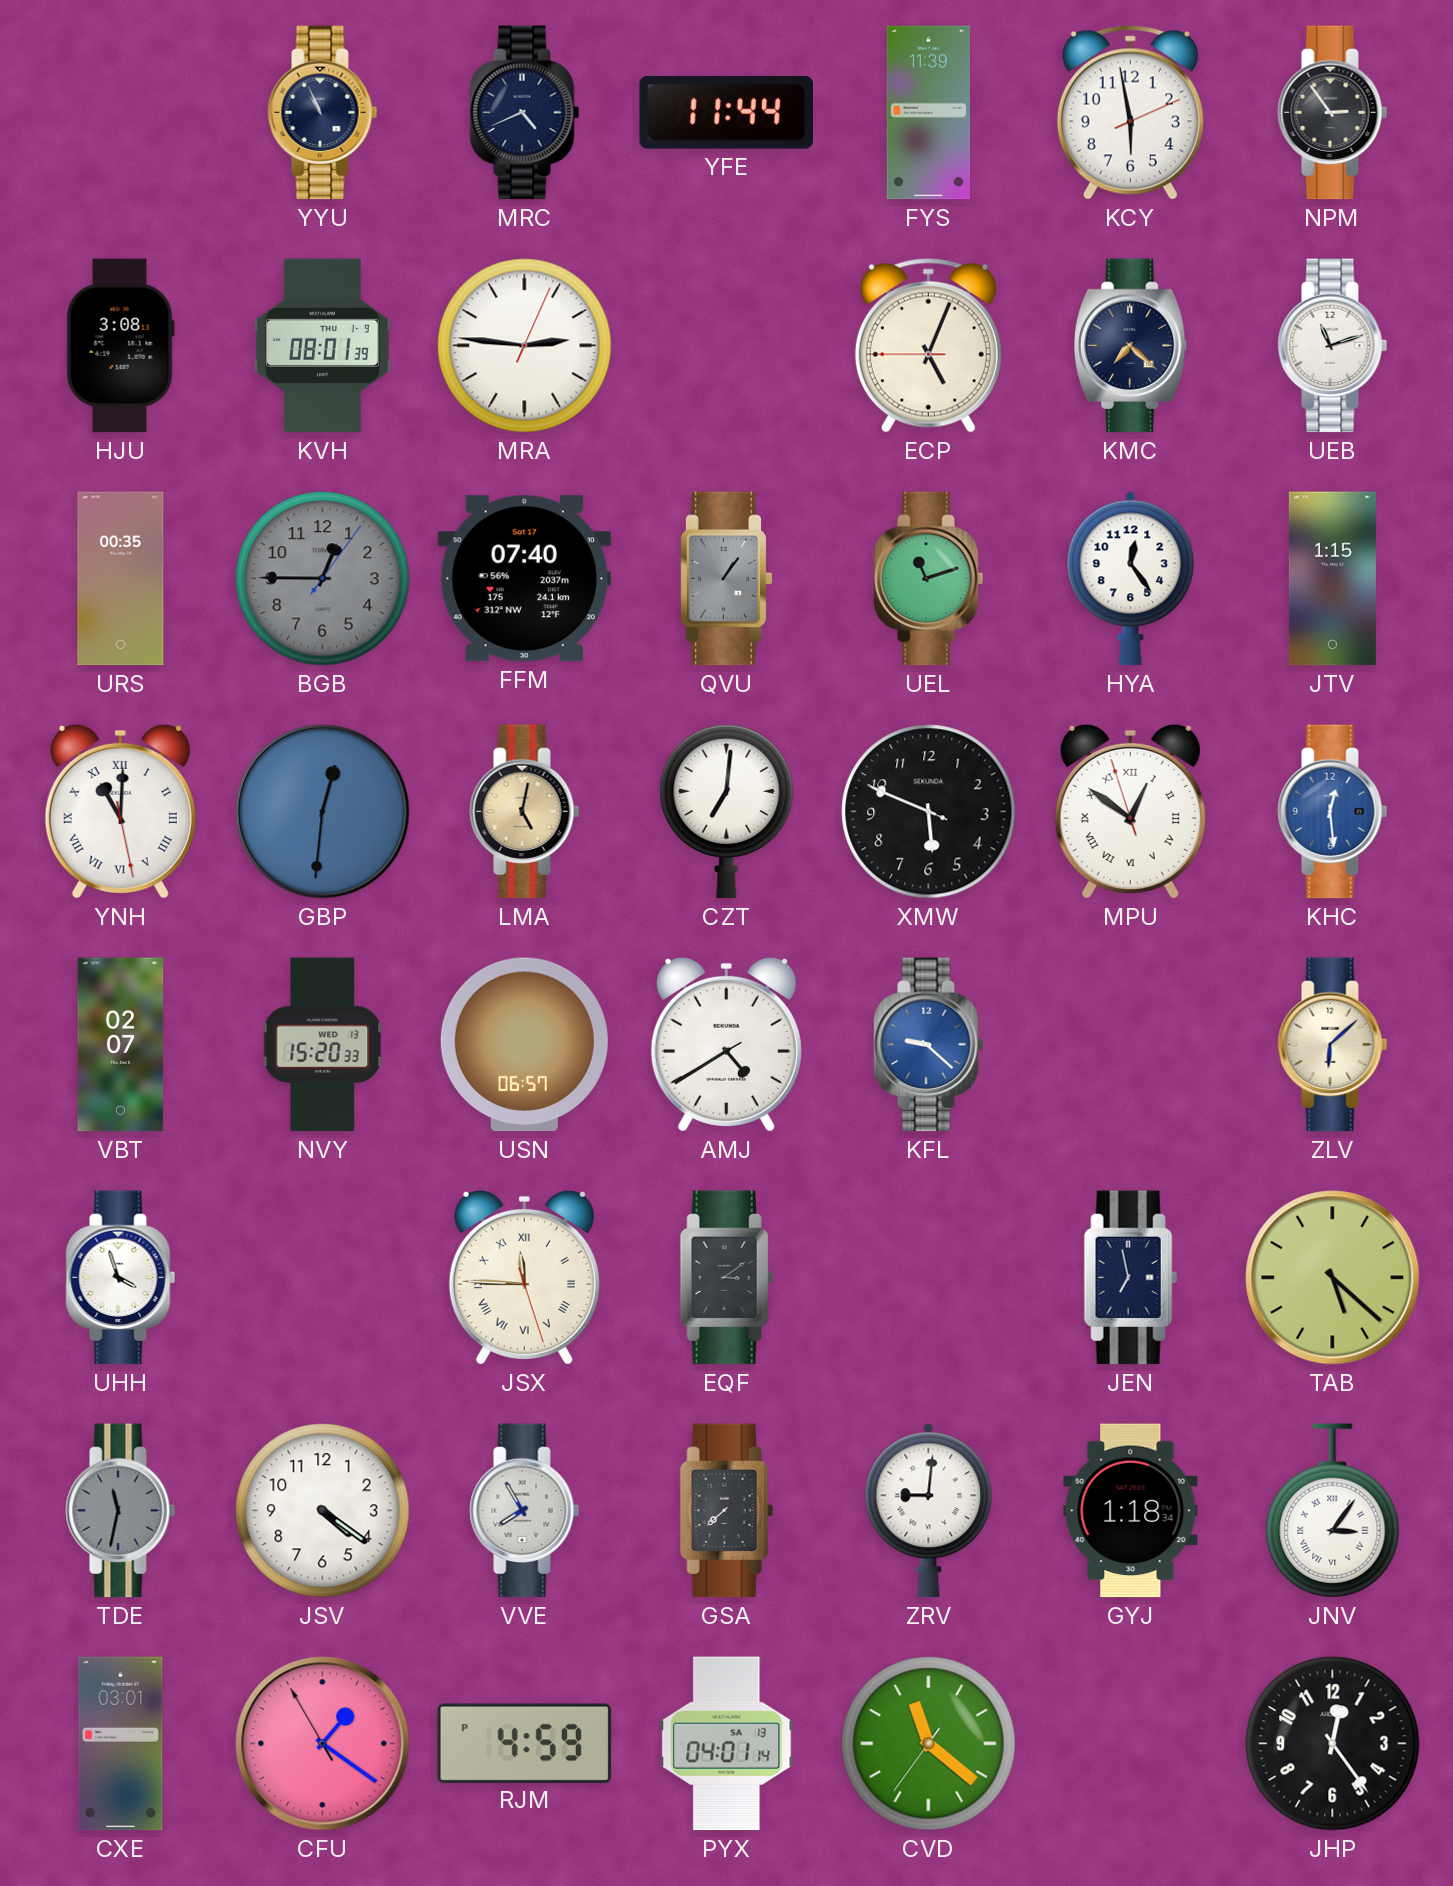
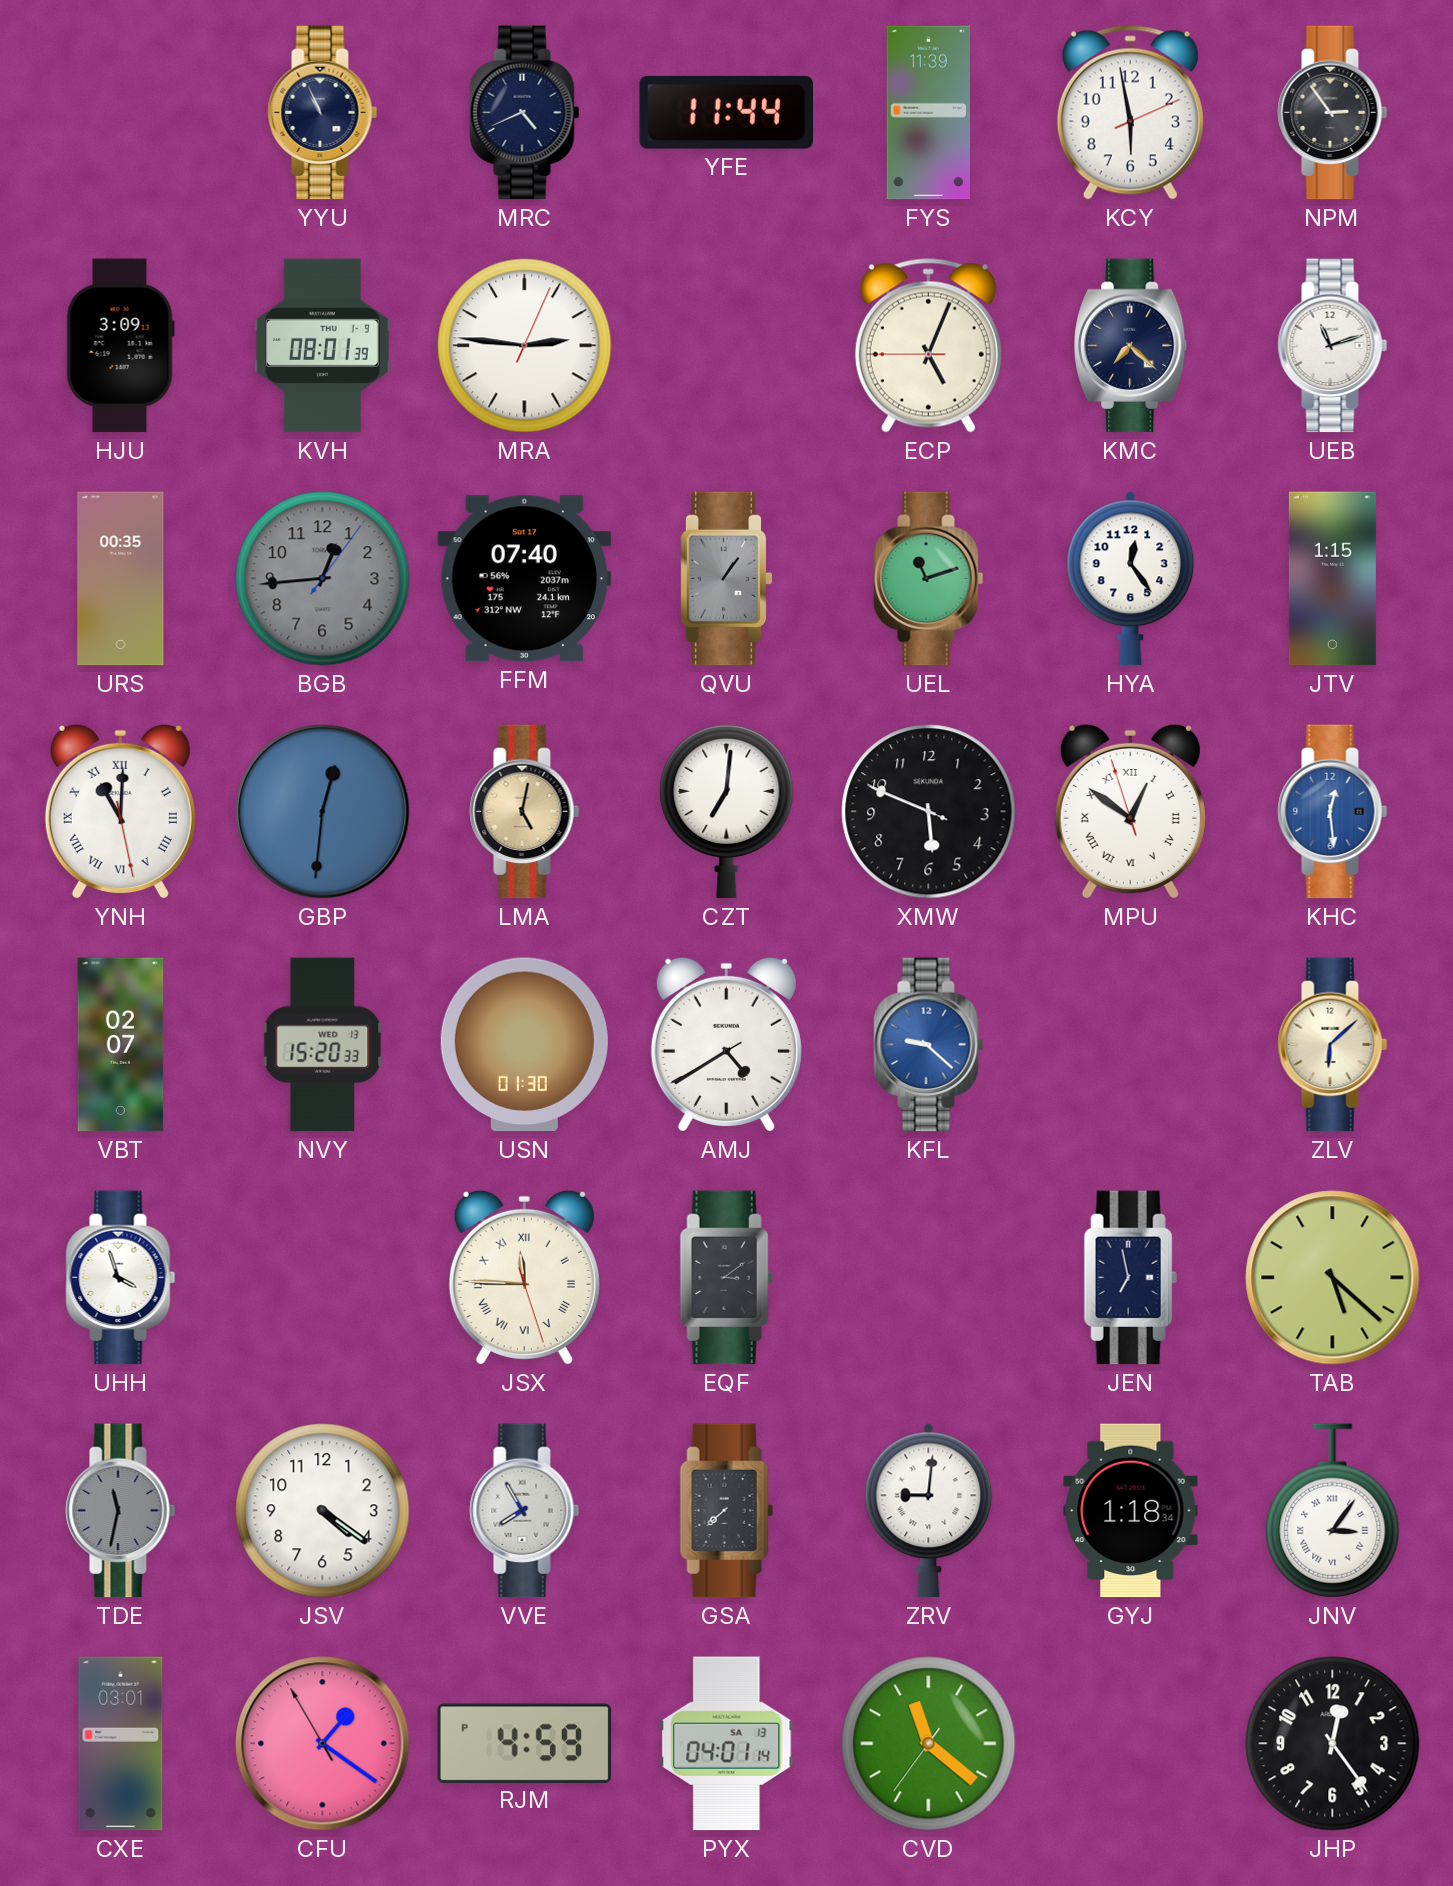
HJU: 3:08 -> 3:09 (120, 346)
BGB: 12:45 -> 12:44 (323, 579)
USN: 06:57 -> 01:30 (524, 1045)
